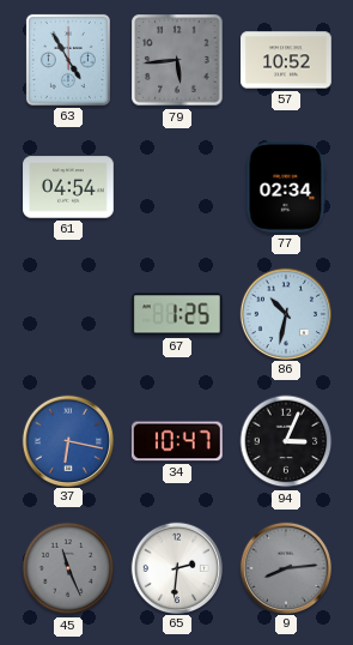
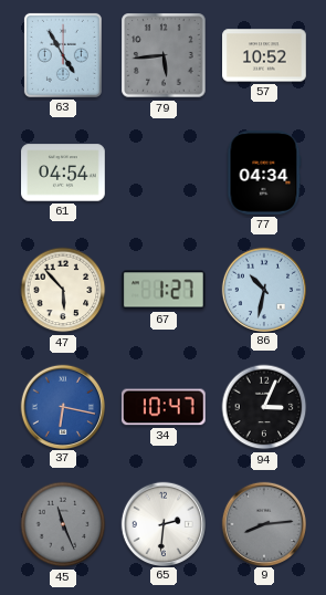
77: 02:34 -> 04:34 (264, 174)
47: none -> 5:53 (63, 290)
67: 1:25 -> 1:27 (165, 290)
